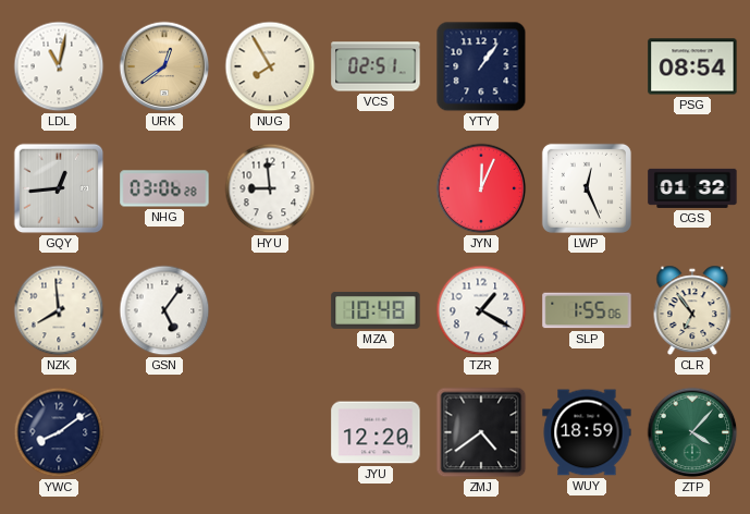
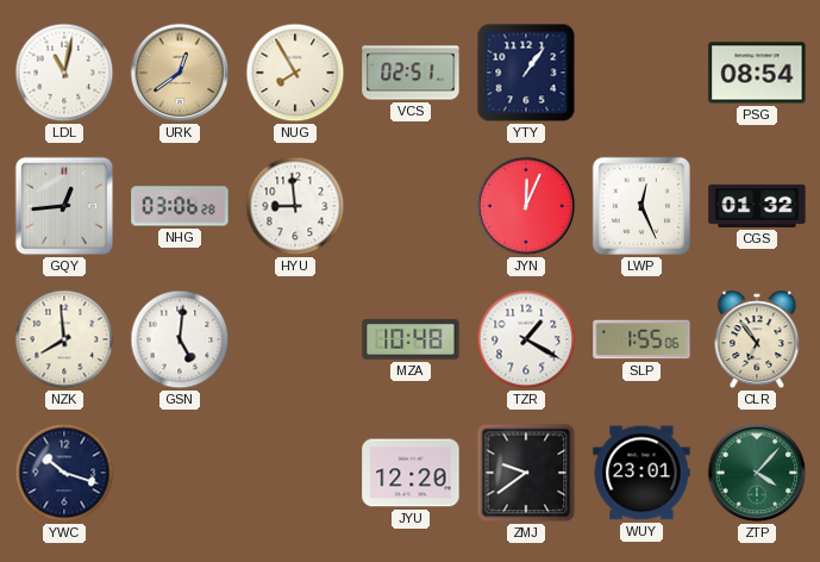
GSN: 5:06 -> 5:01 (180, 339)
YWC: 8:09 -> 10:18 (64, 473)
ZMJ: 4:39 -> 9:39 (526, 473)
WUY: 18:59 -> 23:01 (641, 473)
